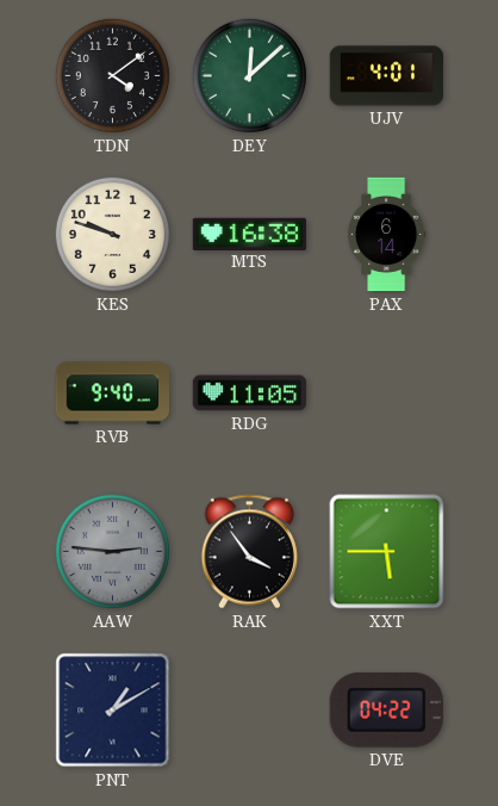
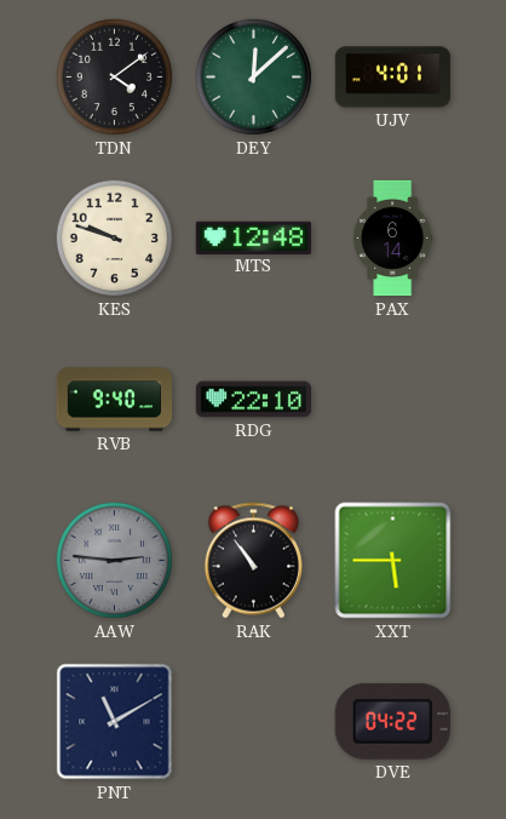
MTS: 16:38 -> 12:48 (254, 237)
RDG: 11:05 -> 22:10 (254, 400)
RAK: 3:54 -> 10:54 (253, 561)
PNT: 1:10 -> 11:10 (115, 722)
